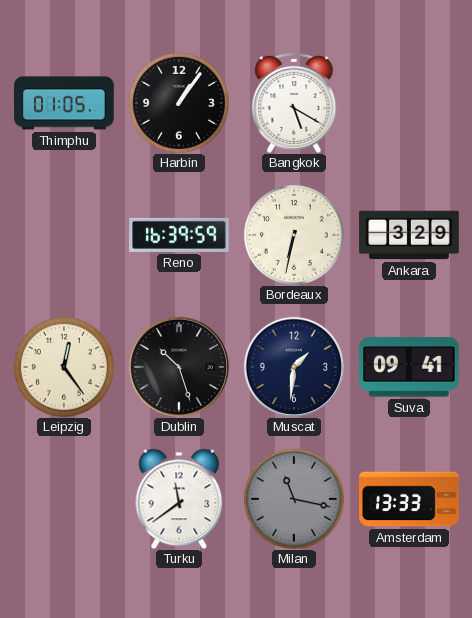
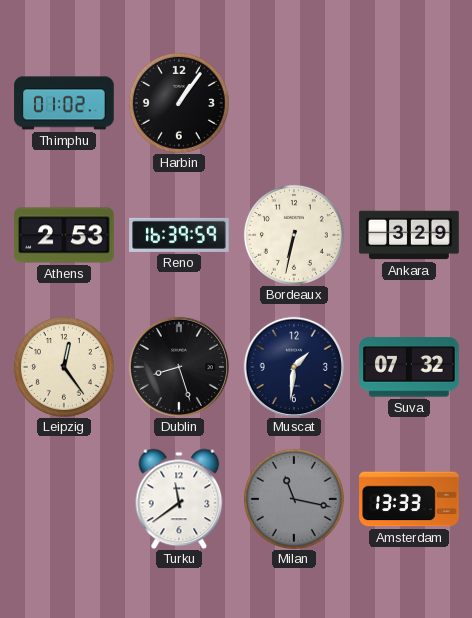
Thimphu: 01:05 -> 01:02 (64, 103)
Bangkok: 5:20 -> none (294, 103)
Athens: none -> 2:53 (64, 235)
Dublin: 10:27 -> 8:27 (179, 367)
Suva: 09:41 -> 07:32 (409, 367)
